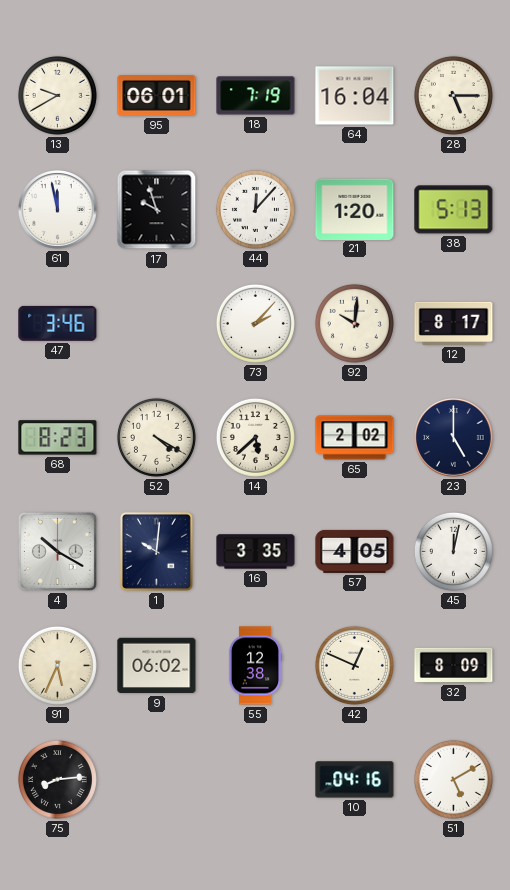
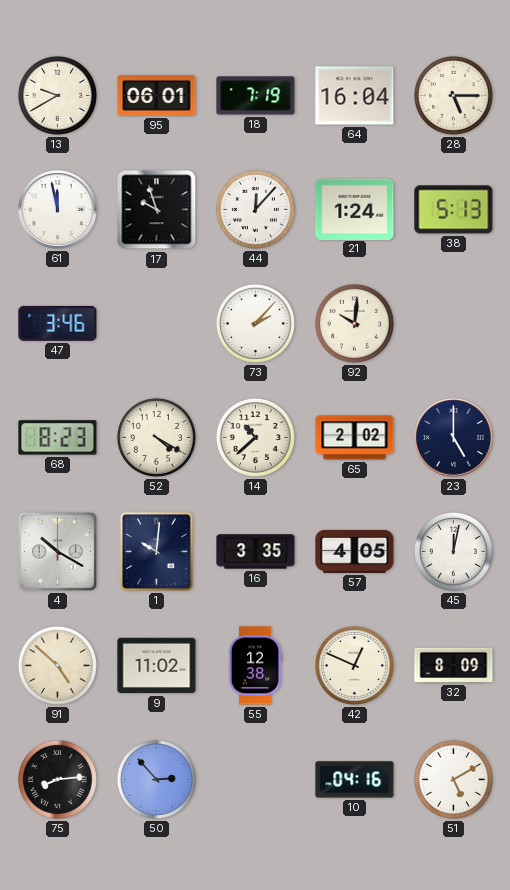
21: 1:20 -> 1:24 (355, 209)
12: 8:17 -> none (454, 323)
14: 5:38 -> 10:38 (255, 437)
91: 5:34 -> 4:52 (57, 665)
9: 06:02 -> 11:02 (157, 666)
50: none -> 2:53 (156, 779)
